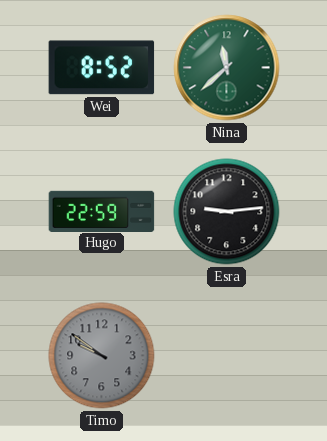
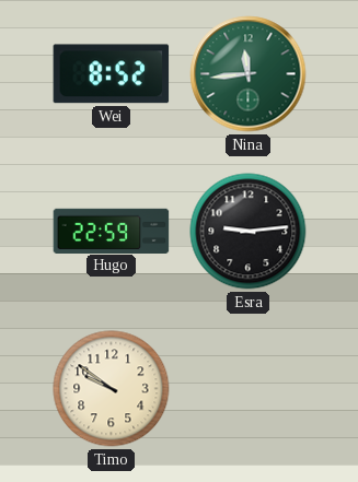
Nina: 11:38 -> 11:44 (249, 74)
Timo dial: grey -> cream (112, 389)
